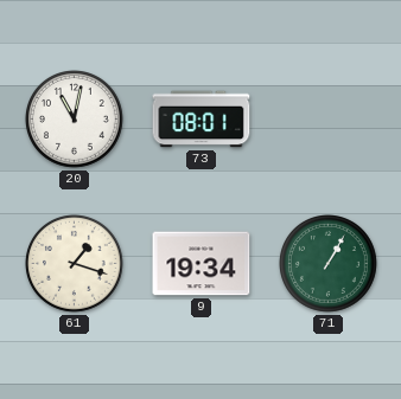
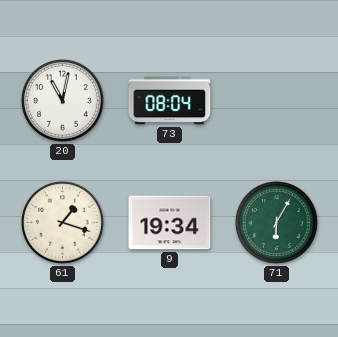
73: 08:01 -> 08:04 (170, 101)
71: 1:05 -> 6:05 (277, 223)
